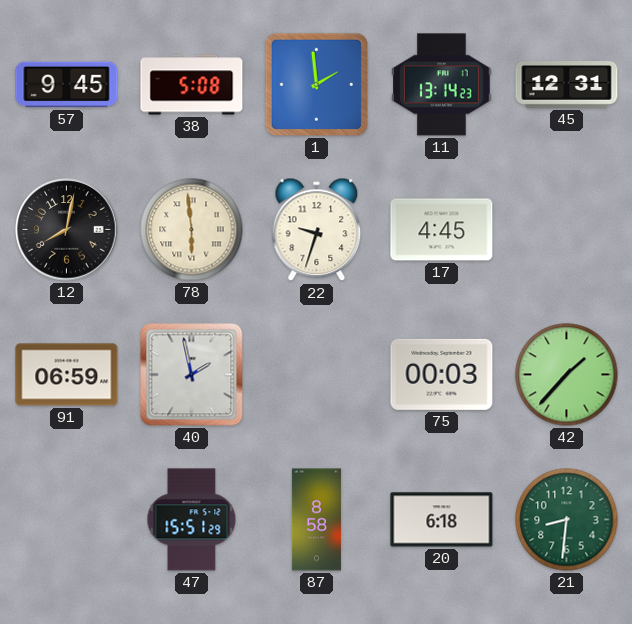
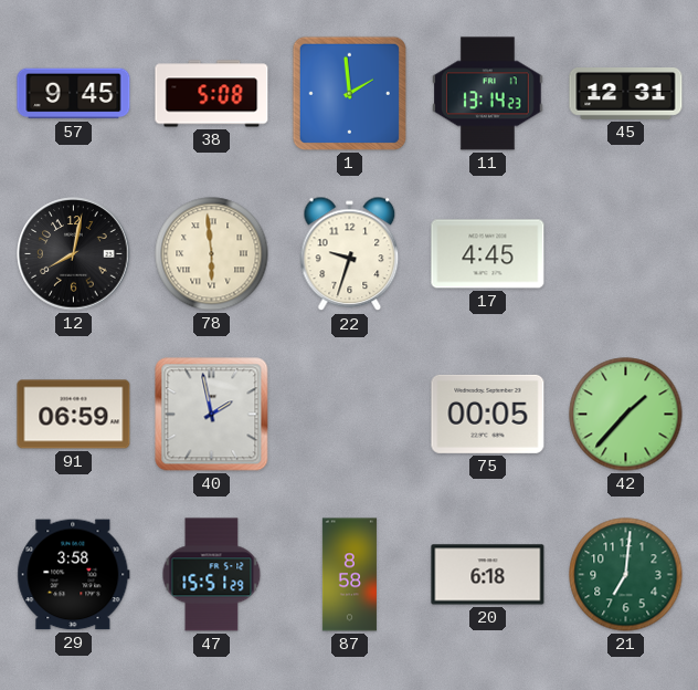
75: 00:03 -> 00:05 (488, 414)
29: none -> 3:58 (74, 575)
21: 8:31 -> 7:01 (626, 575)
